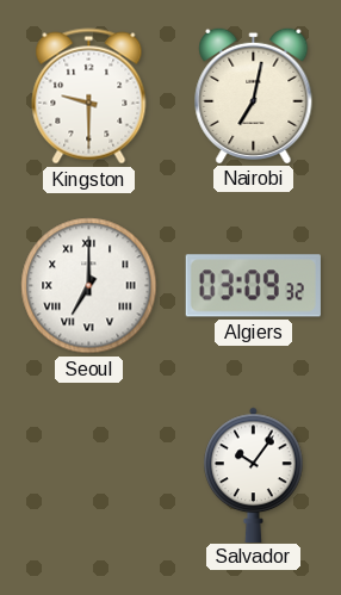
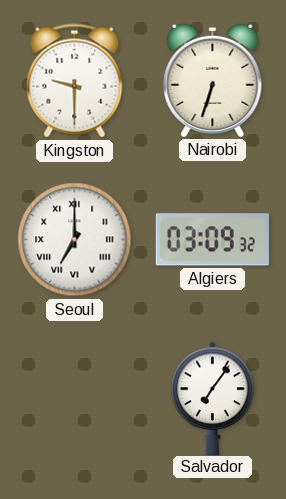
Nairobi: 7:02 -> 6:33 (213, 80)
Salvador: 10:06 -> 7:06 (213, 398)
